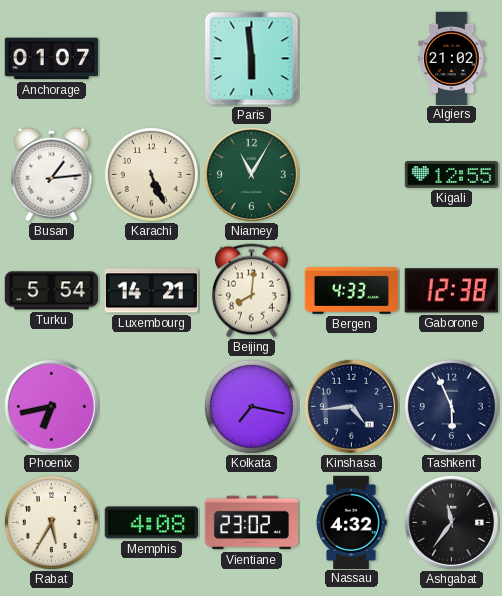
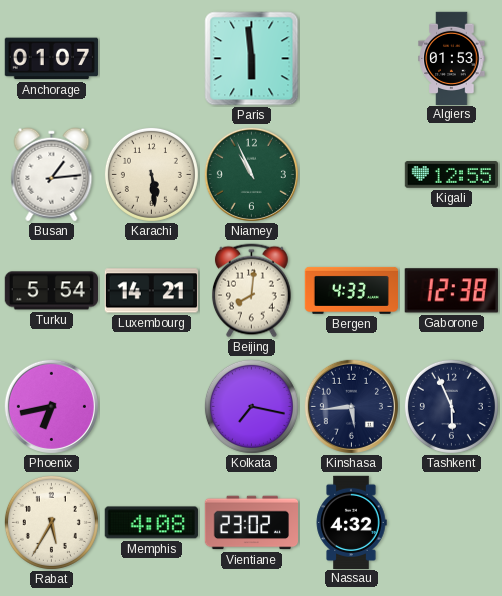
Algiers: 21:02 -> 01:53 (452, 58)
Karachi: 5:26 -> 5:29 (151, 174)
Niamey: 11:05 -> 10:56 (251, 174)
Kinshasa: 4:44 -> 5:44 (351, 406)
Ashgabat: 11:36 -> none (451, 522)
